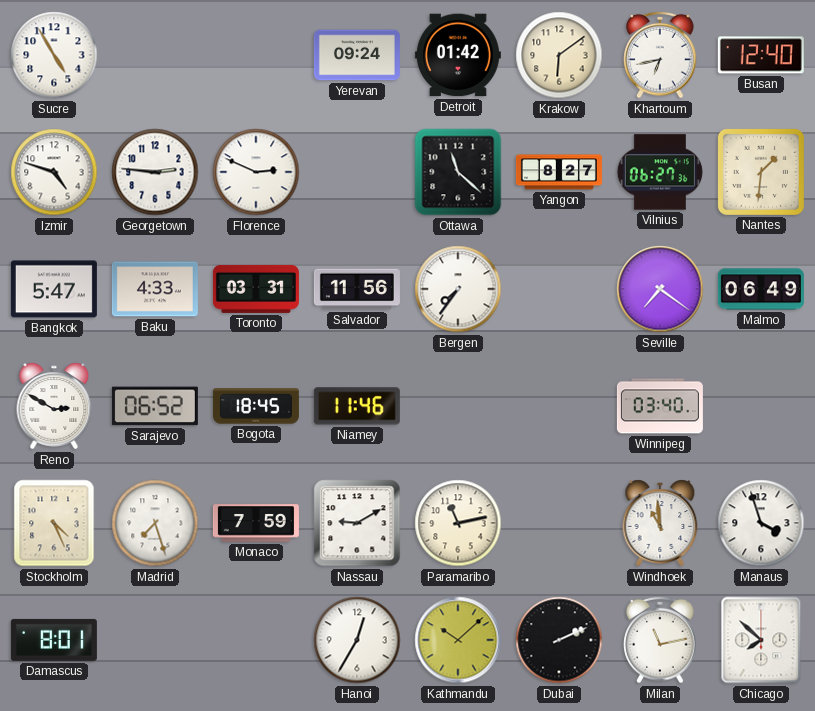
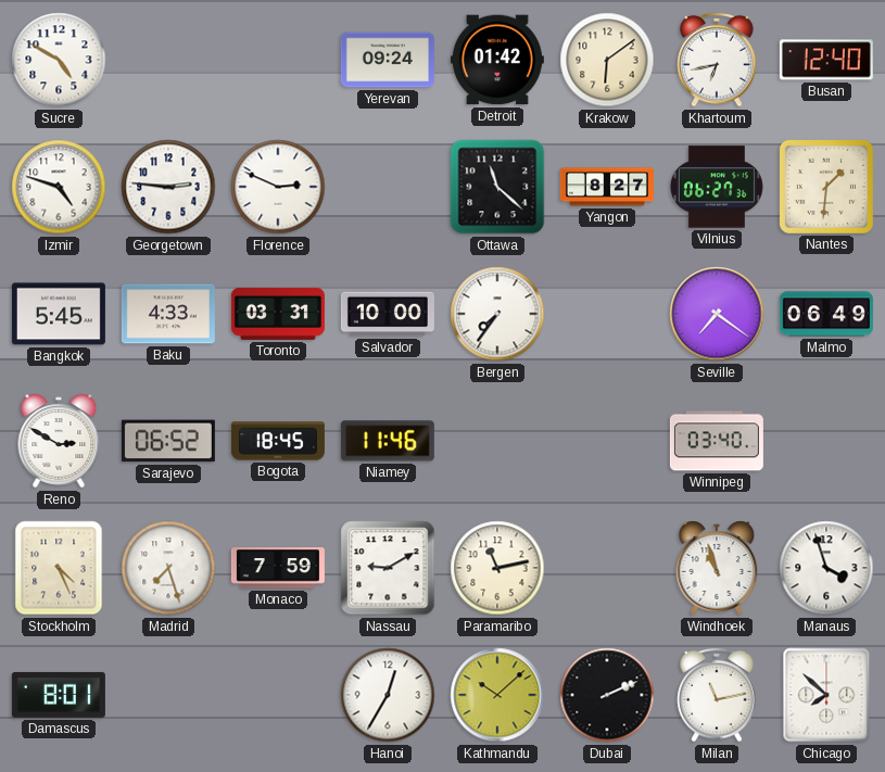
Sucre: 4:55 -> 4:50 (59, 60)
Bangkok: 5:47 -> 5:45 (59, 314)
Salvador: 11:56 -> 10:00 (388, 314)
Windhoek: 10:59 -> 10:57 (717, 568)
